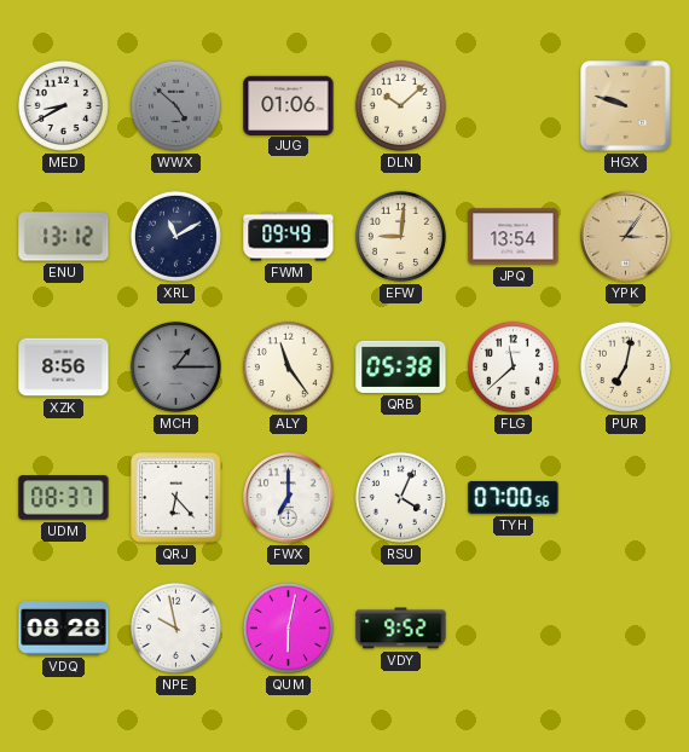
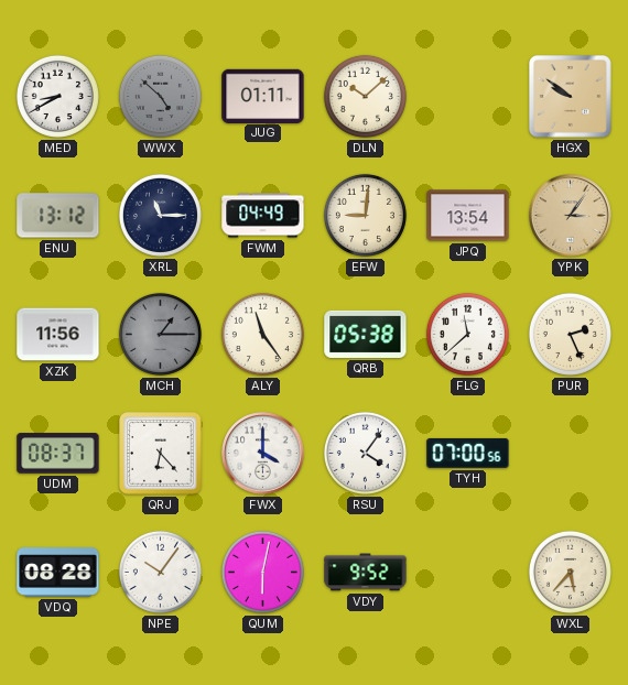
JUG: 01:06 -> 01:11 (263, 96)
HGX: 9:48 -> 9:51 (571, 97)
XRL: 11:10 -> 11:15 (160, 215)
FWM: 09:49 -> 04:49 (263, 216)
XZK: 8:56 -> 11:56 (58, 335)
PUR: 7:02 -> 2:26 (570, 334)
FWX: 7:00 -> 4:00 (263, 454)
RSU: 4:04 -> 4:06 (365, 453)
NPE: 9:58 -> 10:06 (160, 572)
WXL: none -> 5:37 (570, 572)
